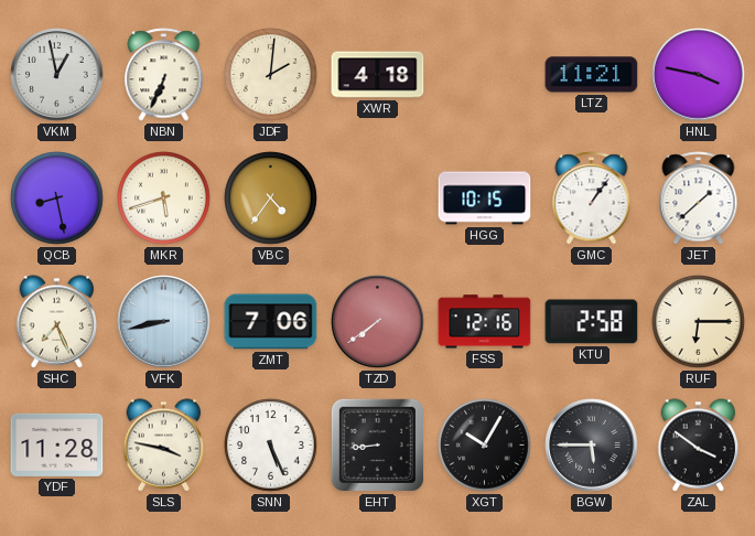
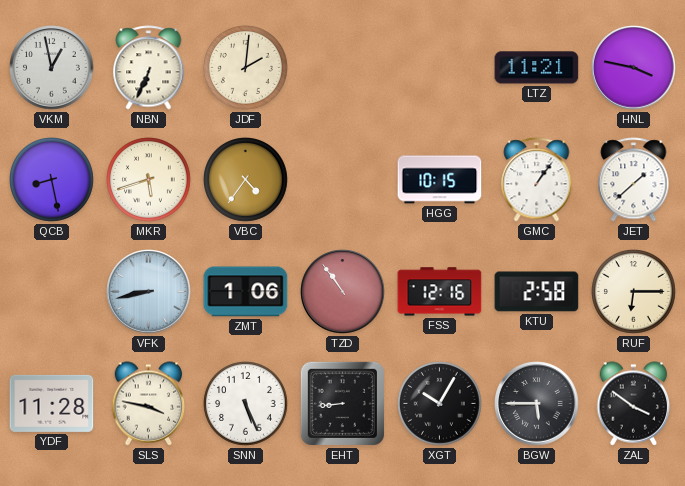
XWR: 4:18 -> none (378, 75)
SHC: 7:26 -> none (57, 322)
ZMT: 7:06 -> 1:06 (246, 292)
TZD: 7:39 -> 10:54 (343, 292)
